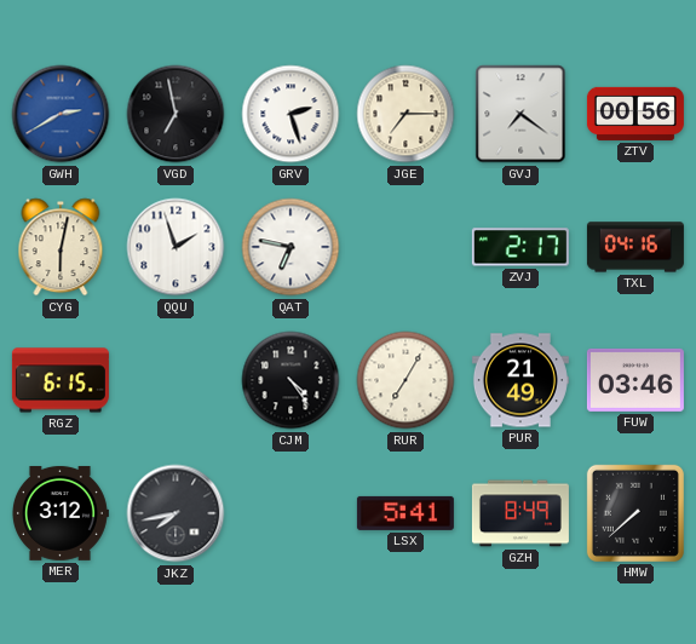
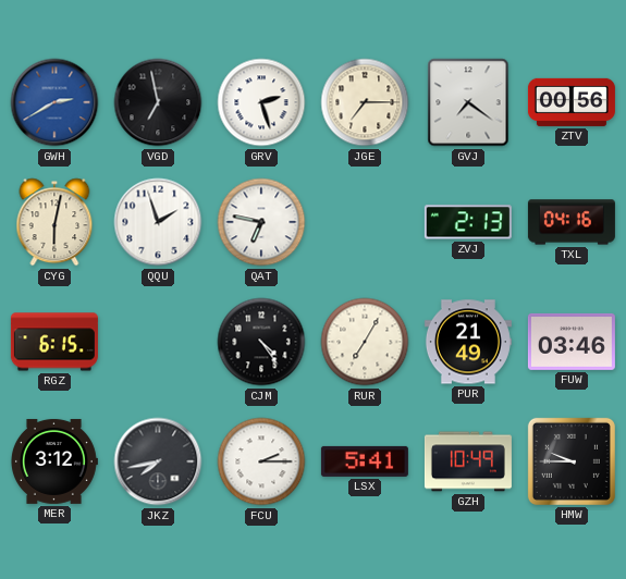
ZVJ: 2:17 -> 2:13 (468, 222)
FCU: none -> 2:15 (261, 461)
GZH: 8:49 -> 10:49 (468, 461)
HMW: 7:38 -> 9:45 (572, 461)
